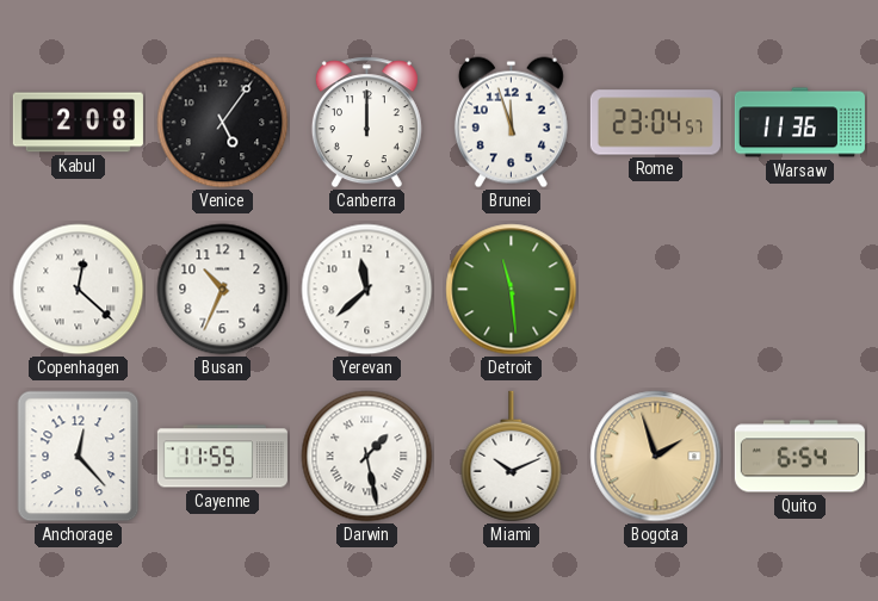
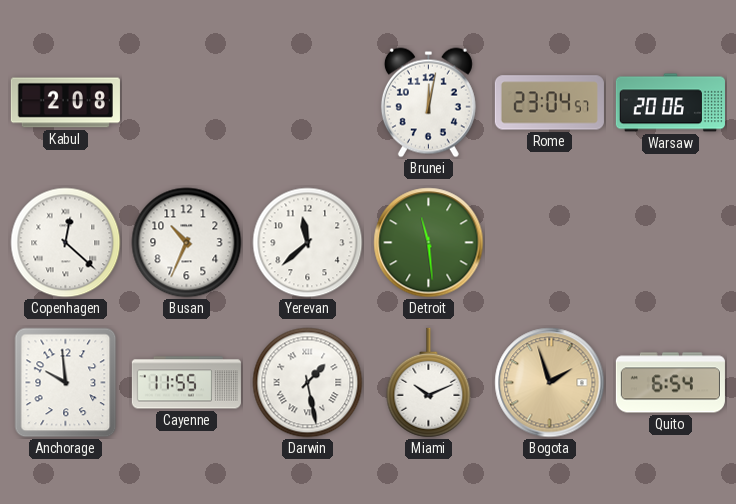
Venice: 5:06 -> none (223, 123)
Canberra: 12:00 -> none (366, 123)
Brunei: 11:57 -> 12:02 (428, 103)
Warsaw: 11:36 -> 20:06 (670, 103)
Anchorage: 12:23 -> 9:59 (66, 383)
